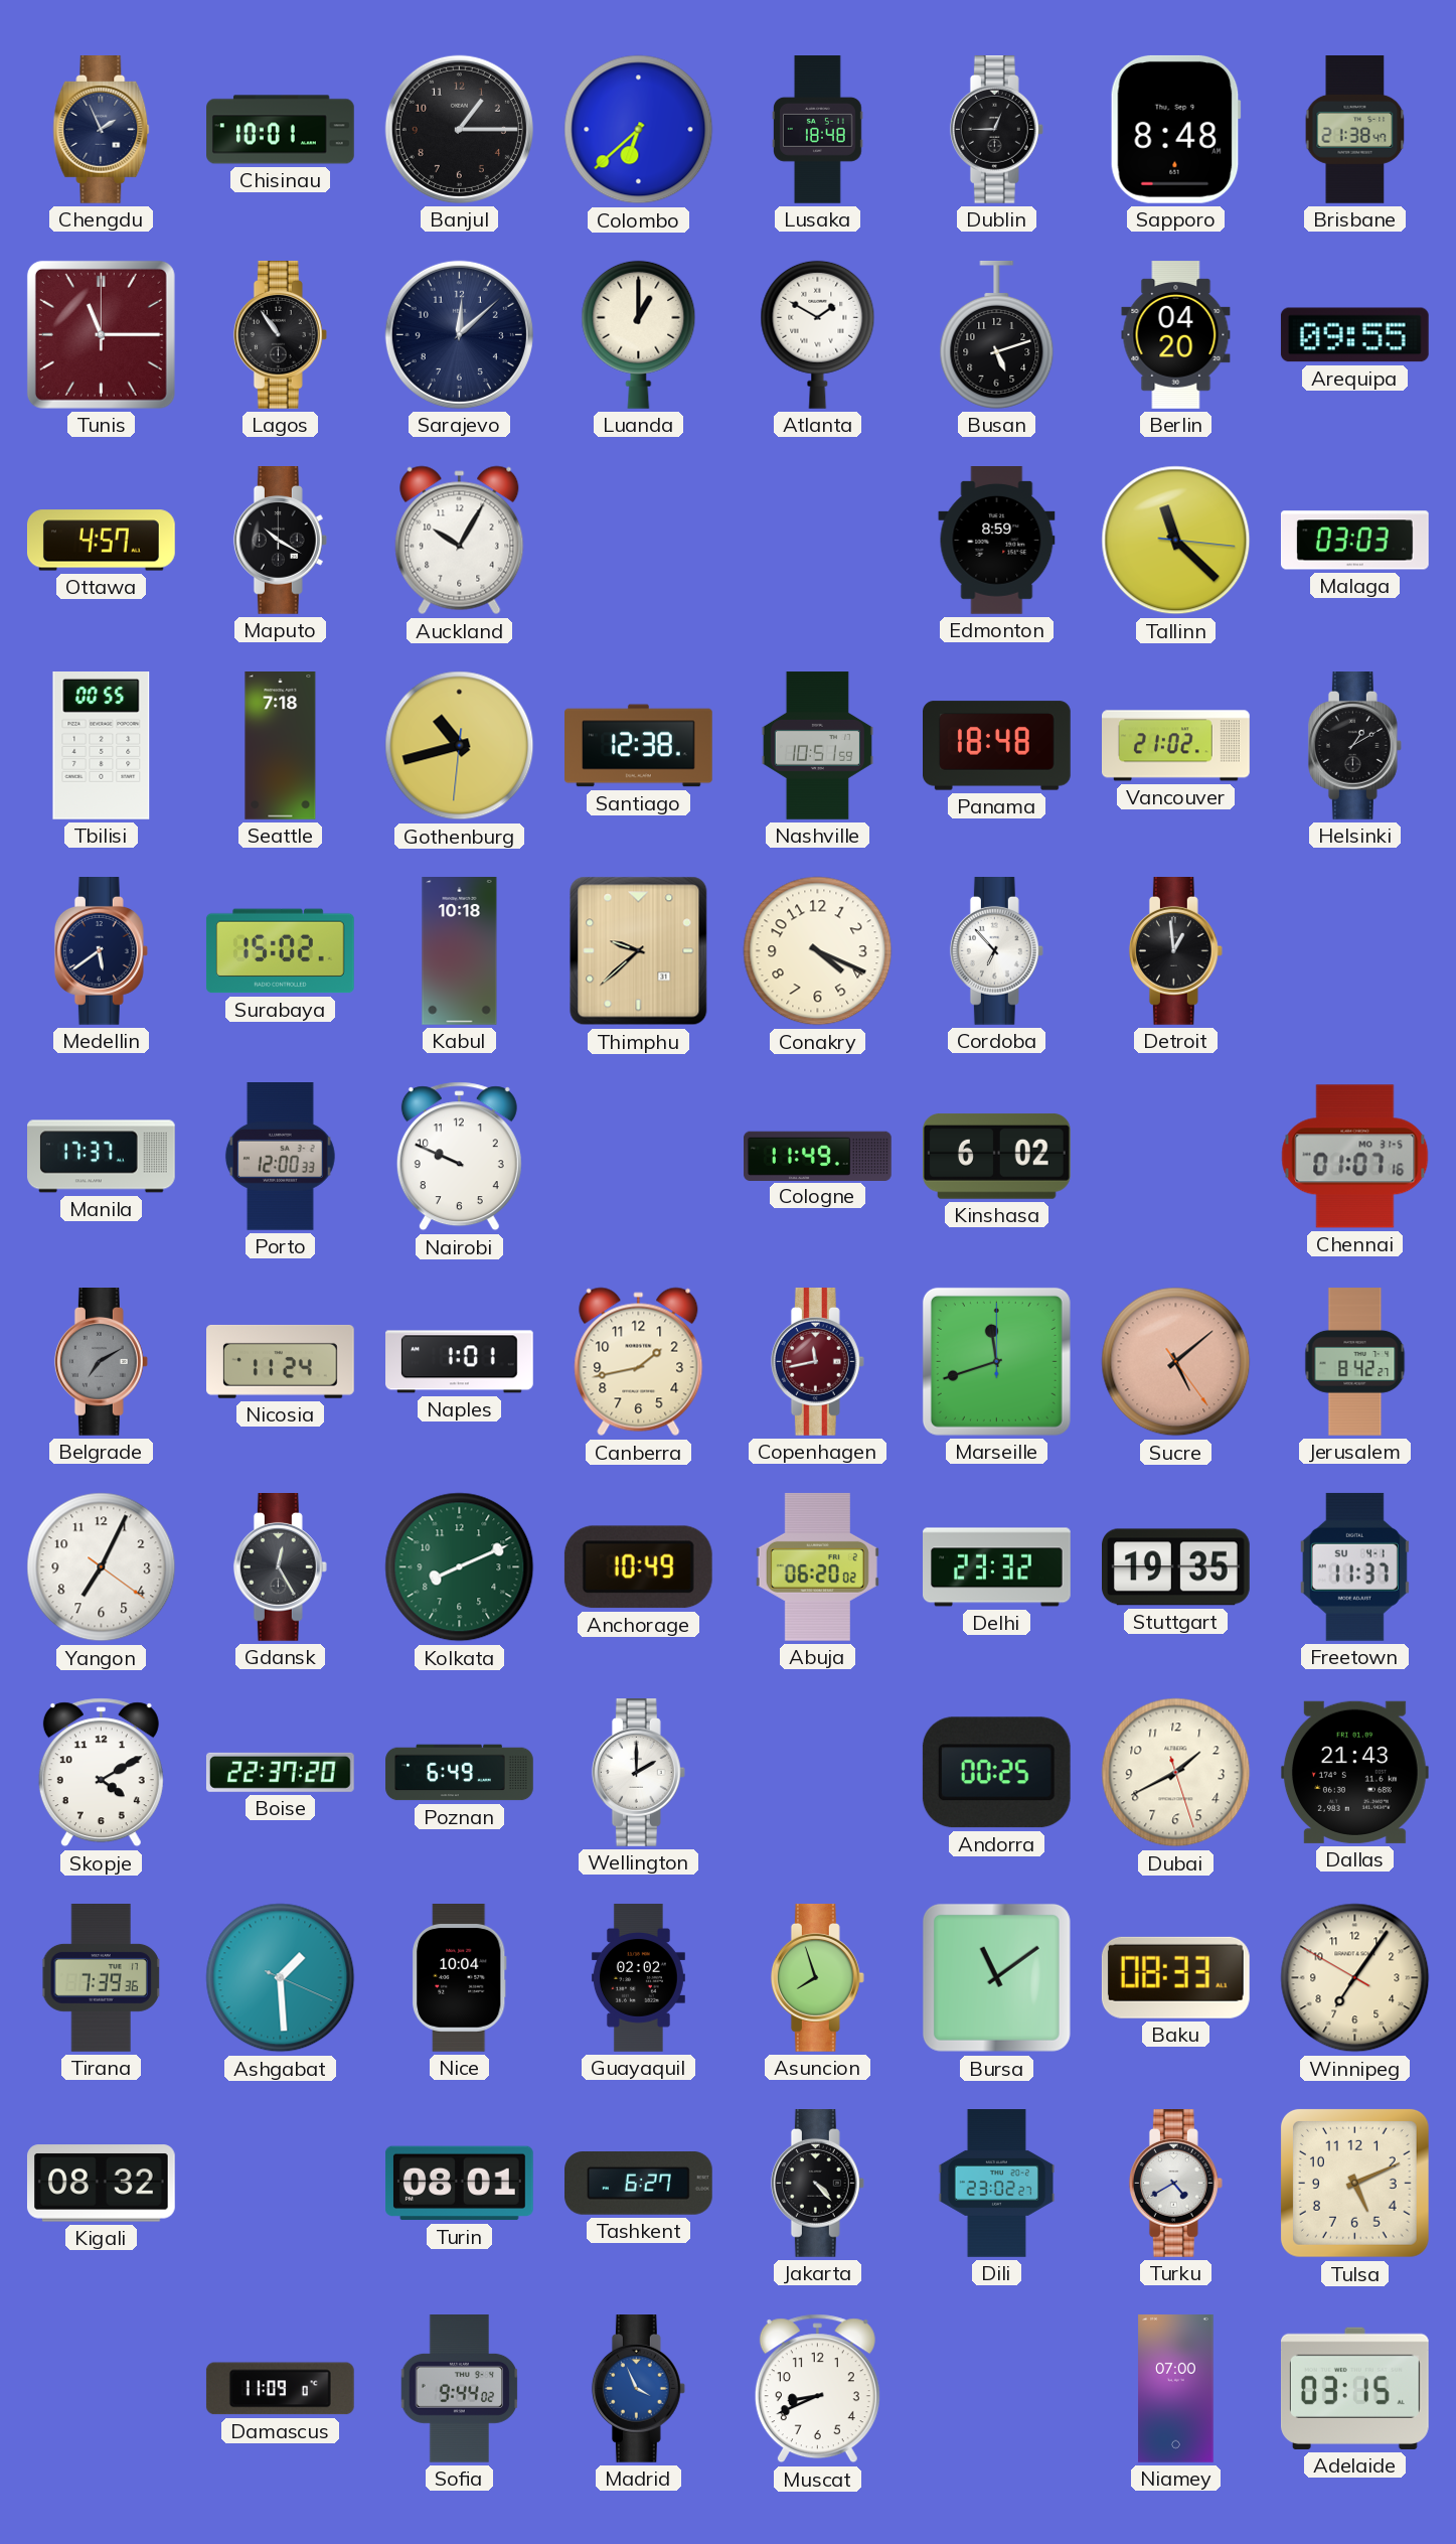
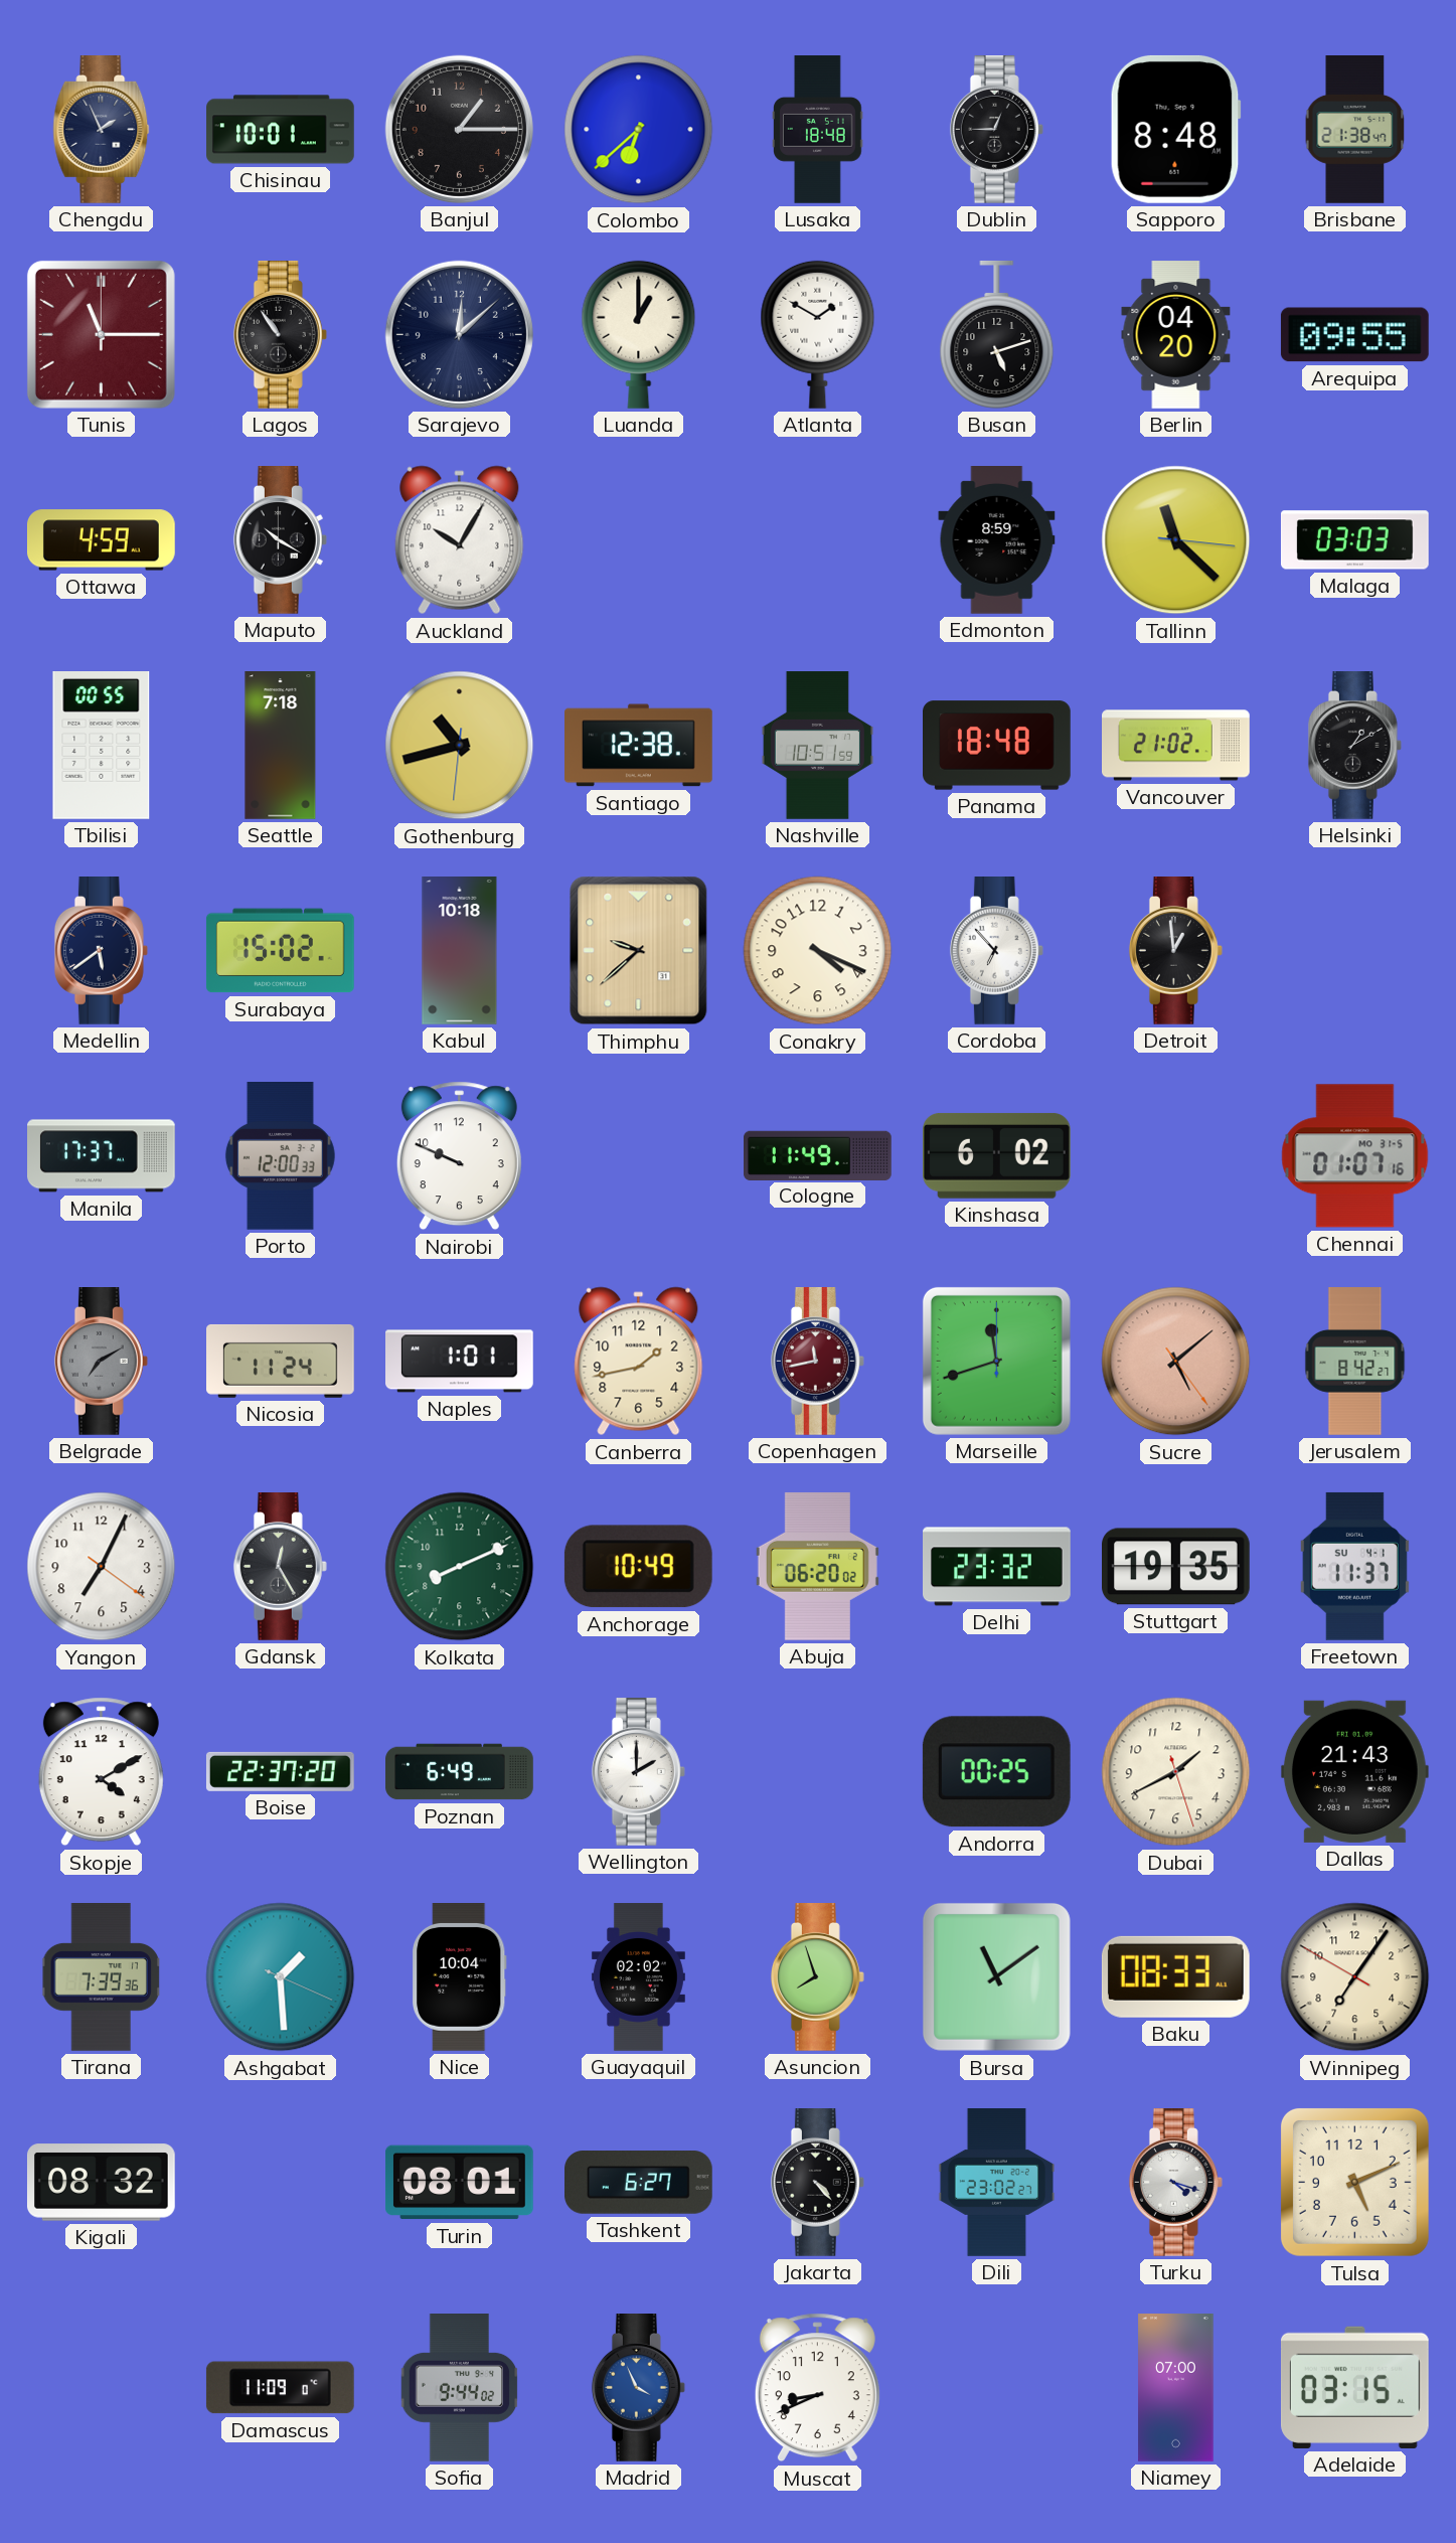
Ottawa: 4:57 -> 4:59 (101, 540)
Turku: 4:40 -> 4:18 (1175, 2183)
